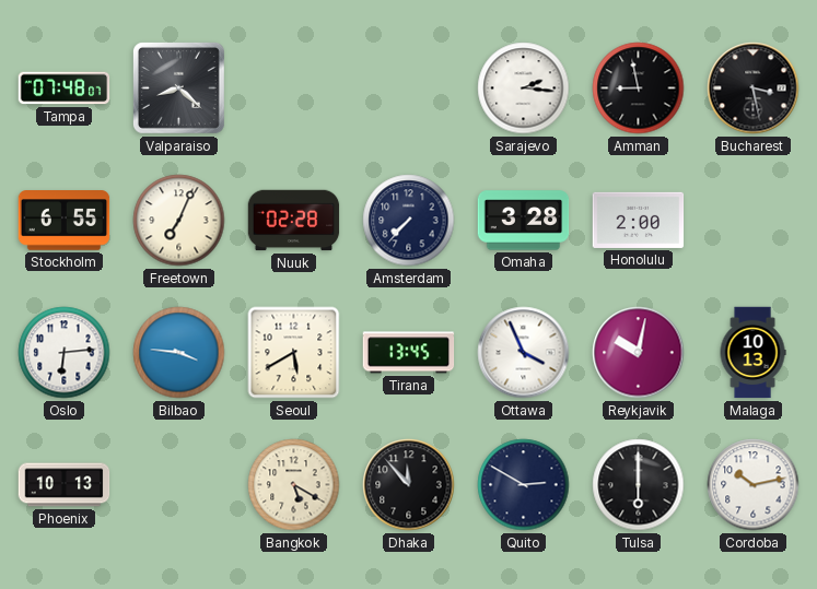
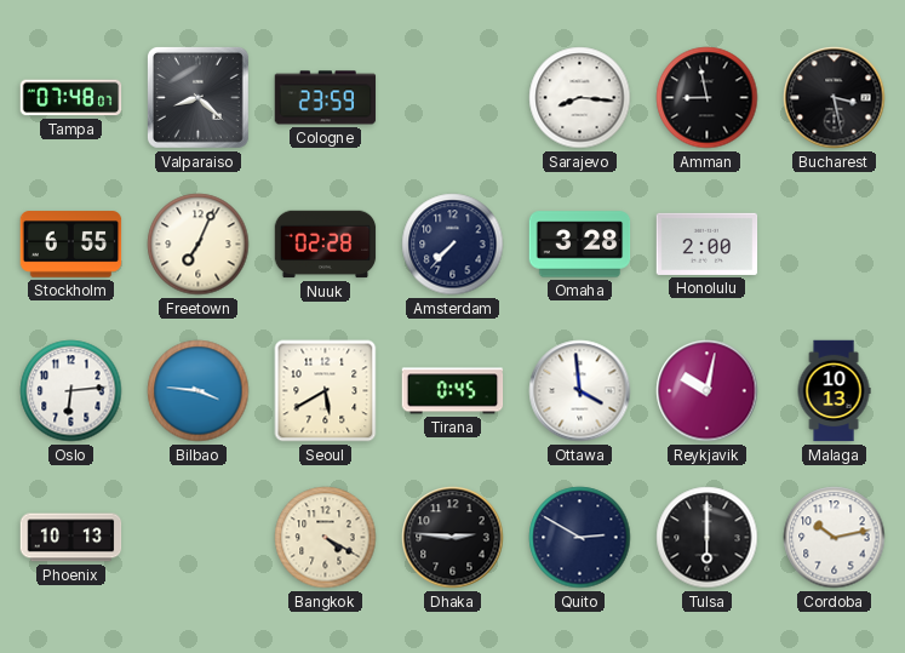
Cologne: none -> 23:59 (326, 98)
Sarajevo: 2:16 -> 8:16 (580, 98)
Tirana: 13:45 -> 0:45 (453, 391)
Ottawa: 3:56 -> 3:59 (580, 391)
Bangkok: 5:20 -> 4:20 (326, 538)
Dhaka: 11:53 -> 2:46 (453, 538)
